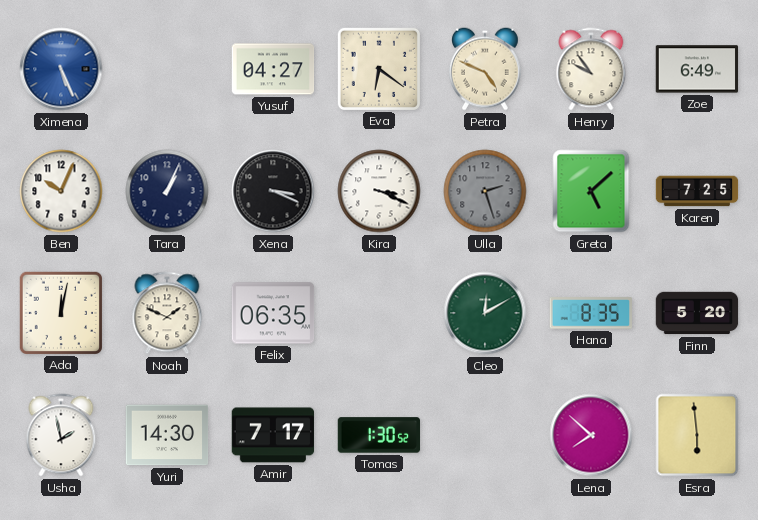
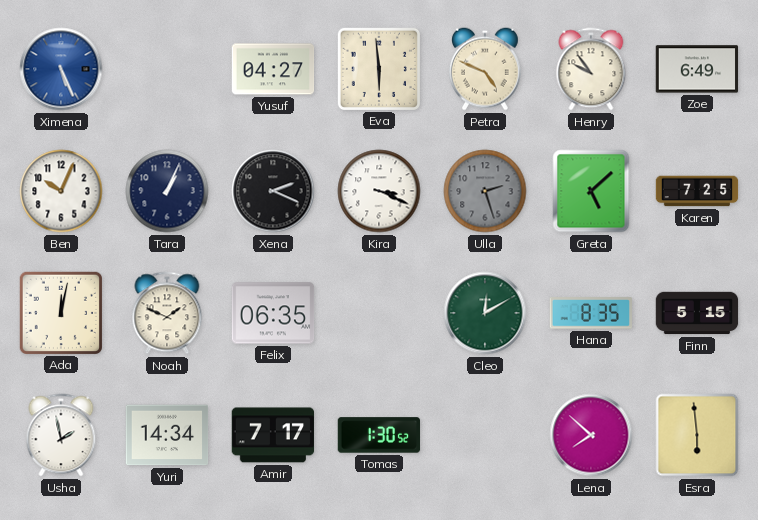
Eva: 6:21 -> 5:59 (378, 68)
Xena: 3:19 -> 2:19 (273, 191)
Finn: 5:20 -> 5:15 (697, 313)
Yuri: 14:30 -> 14:34 (167, 435)
